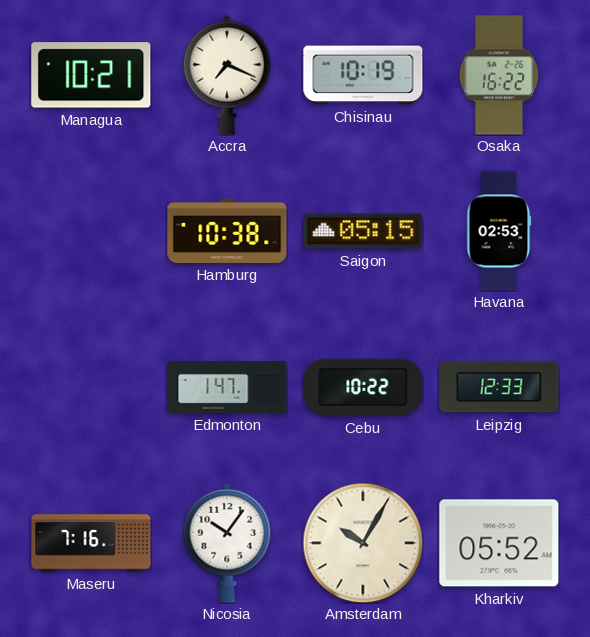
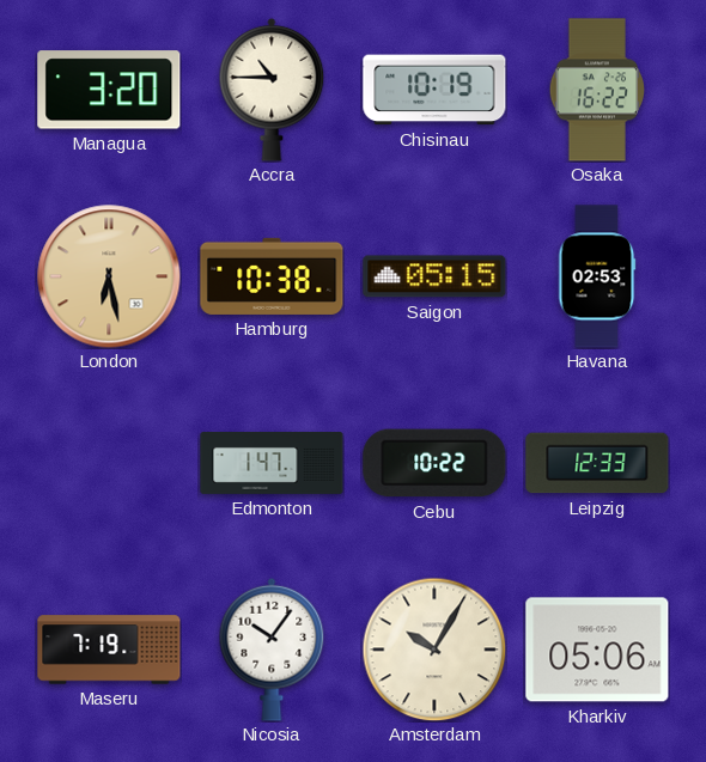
Managua: 10:21 -> 3:20 (109, 90)
Accra: 7:19 -> 10:45 (272, 90)
London: none -> 6:28 (109, 276)
Maseru: 7:16 -> 7:19 (109, 650)
Kharkiv: 05:52 -> 05:06 (597, 650)
